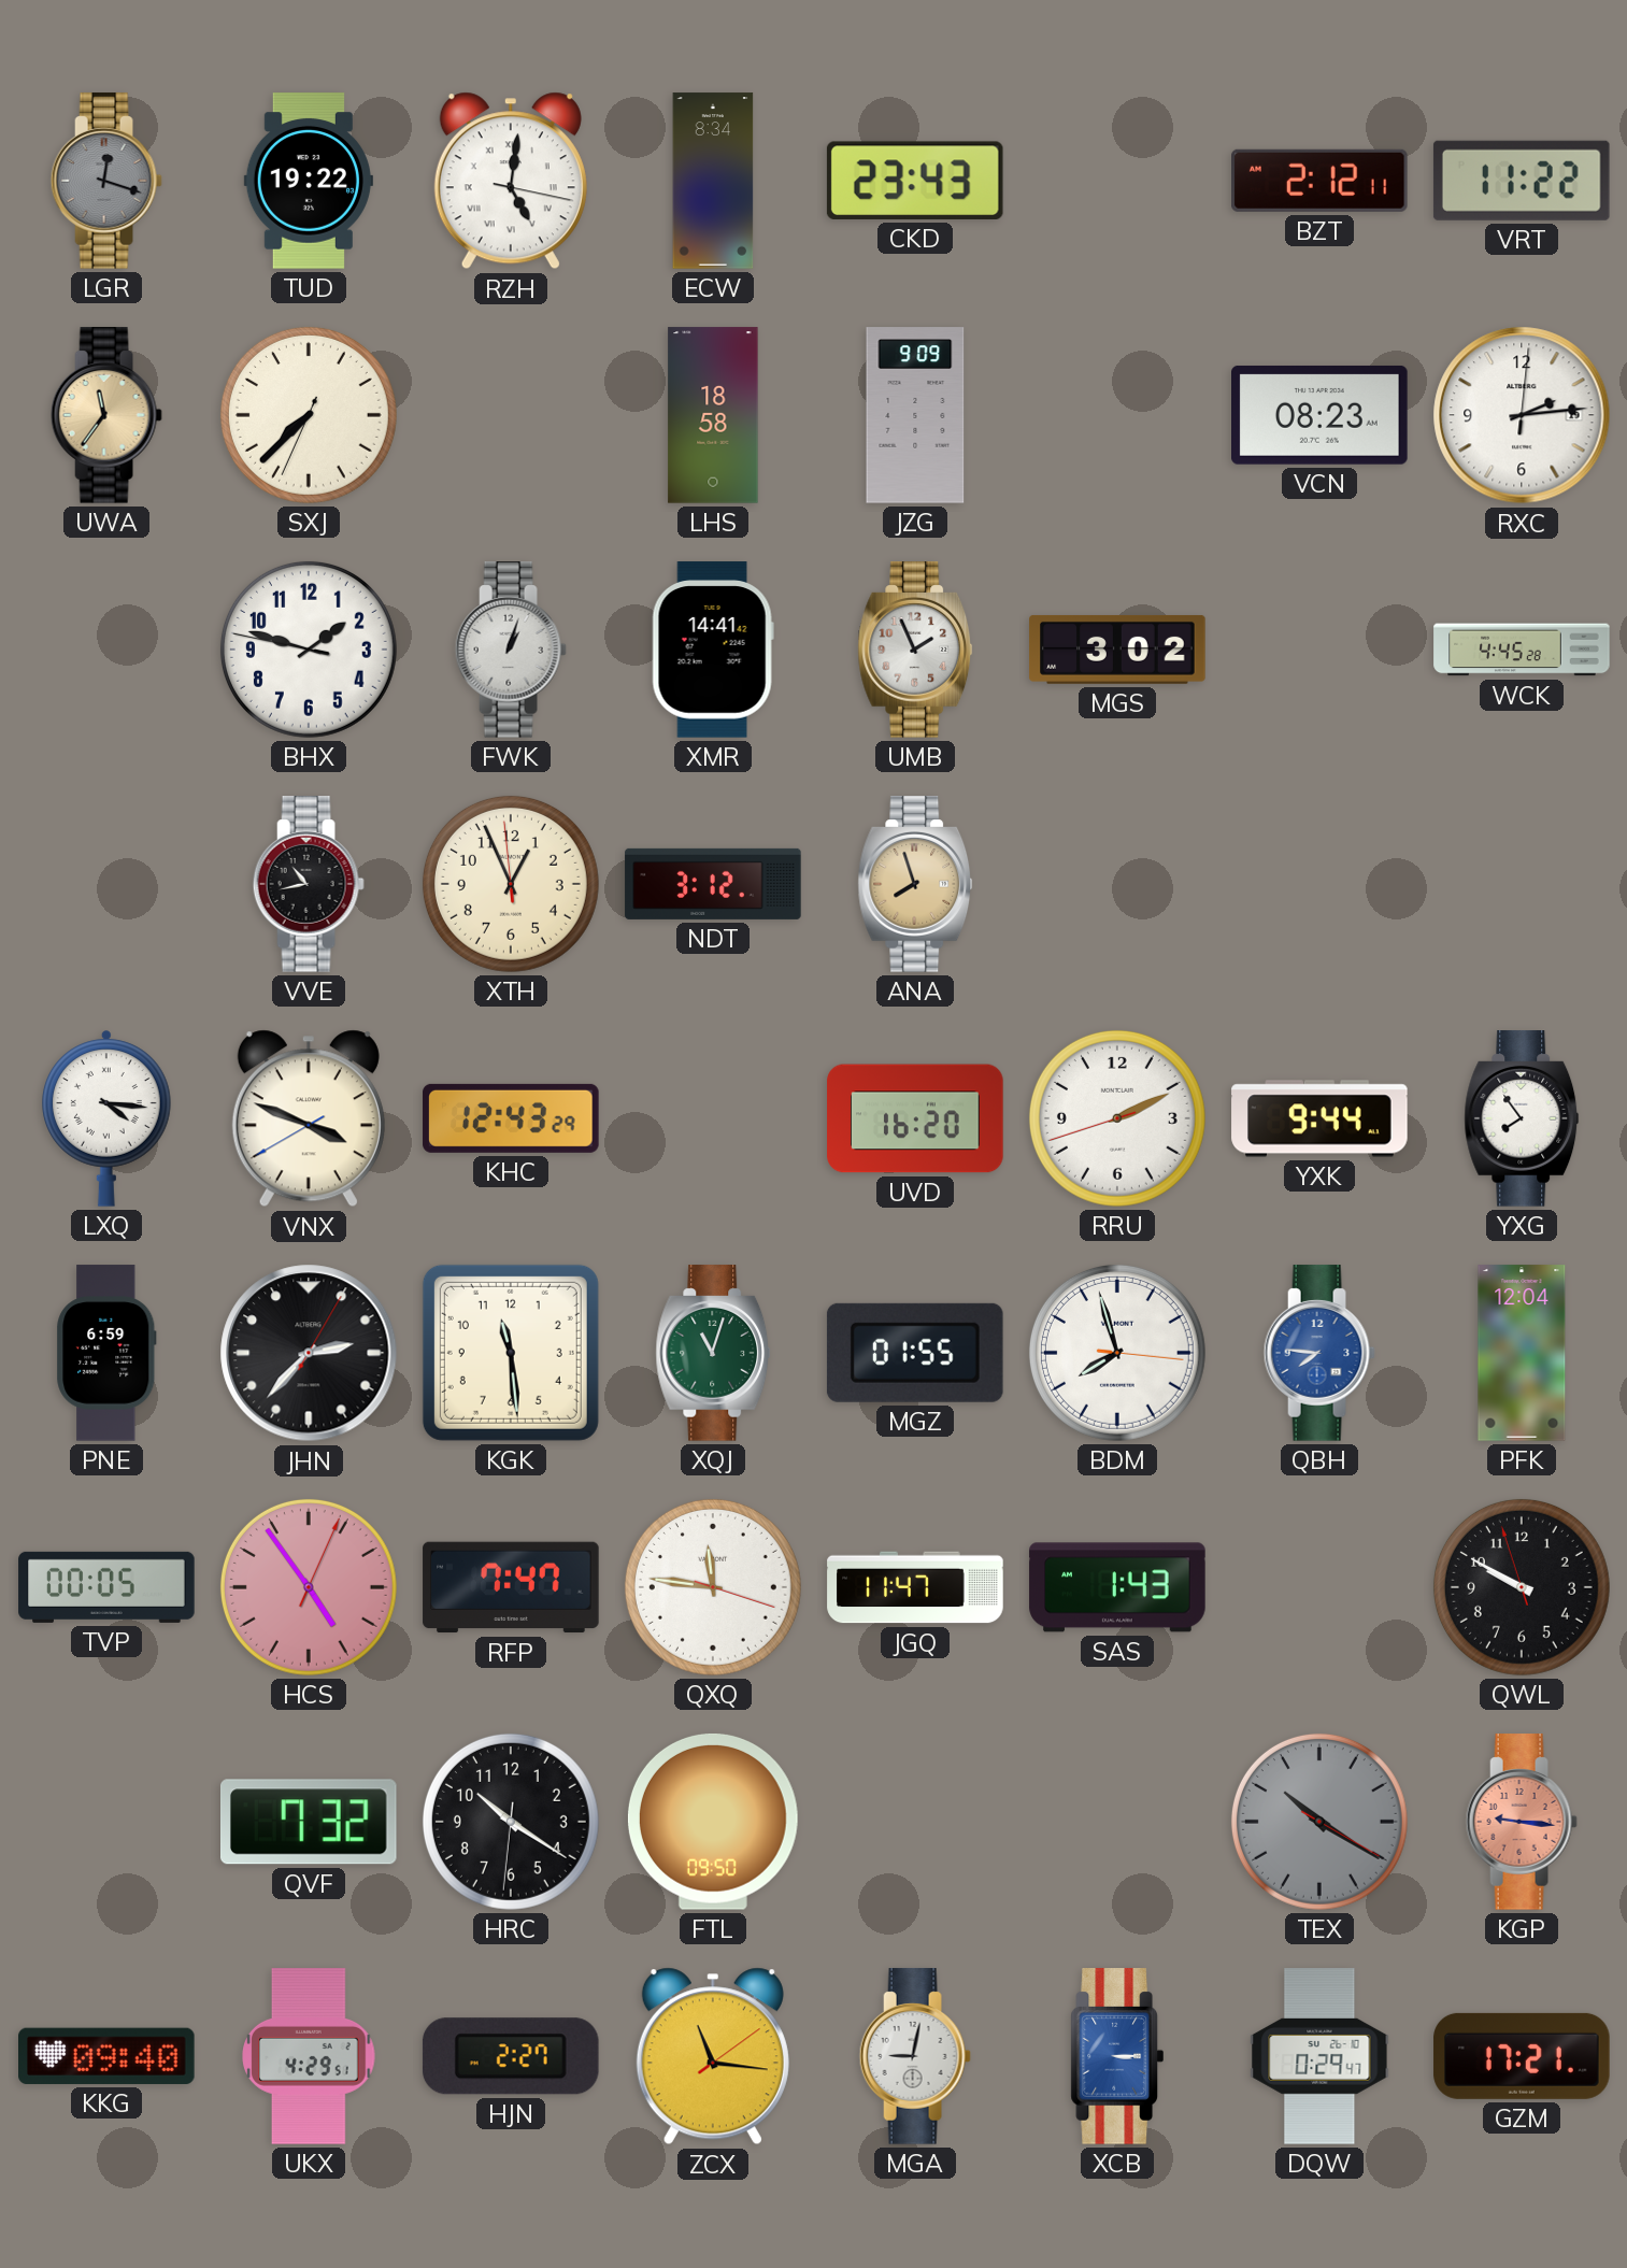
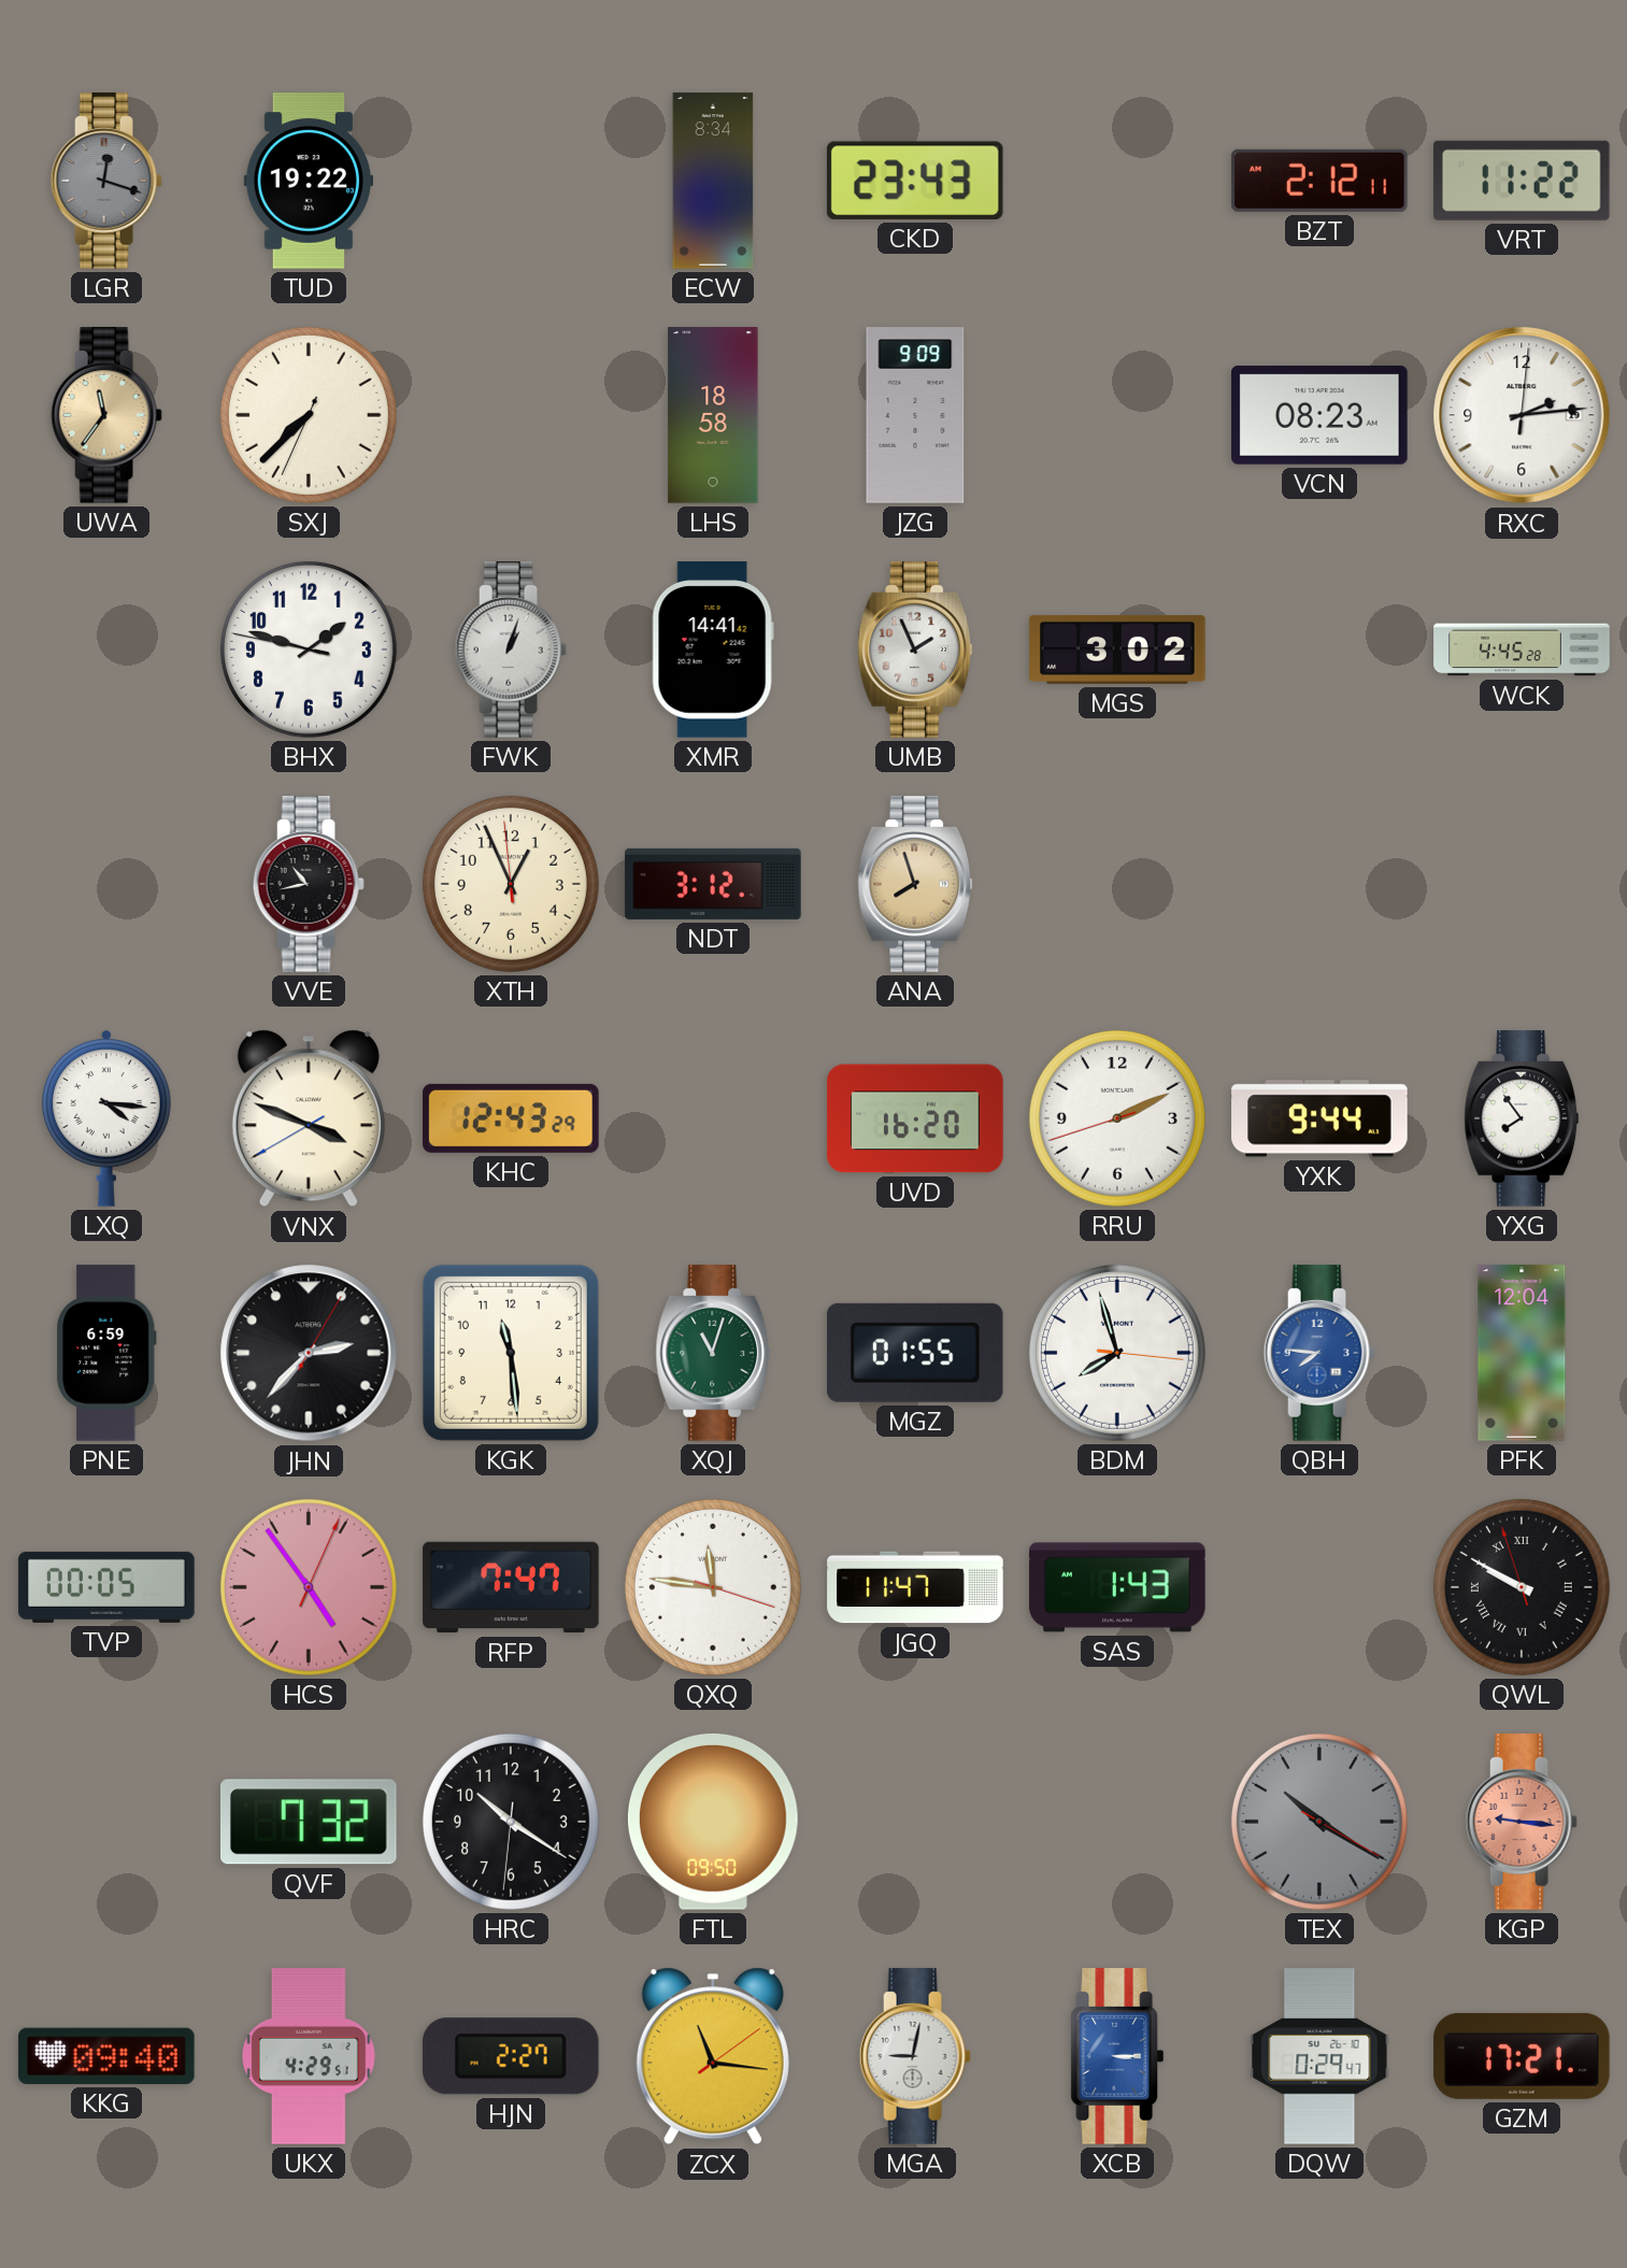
RZH: 5:01 -> none (511, 181)
QWL numerals: Arabic -> Roman (1522, 1587)
